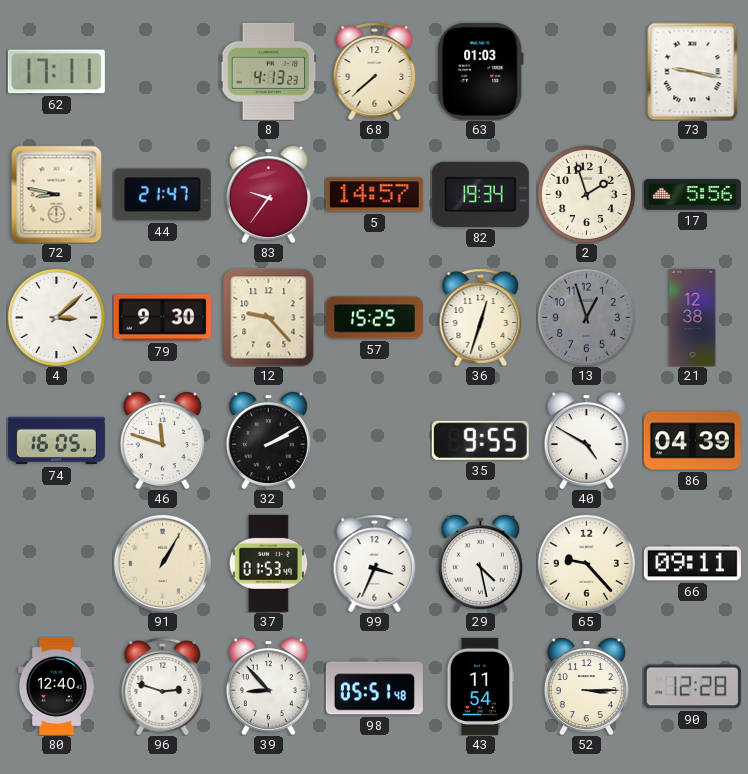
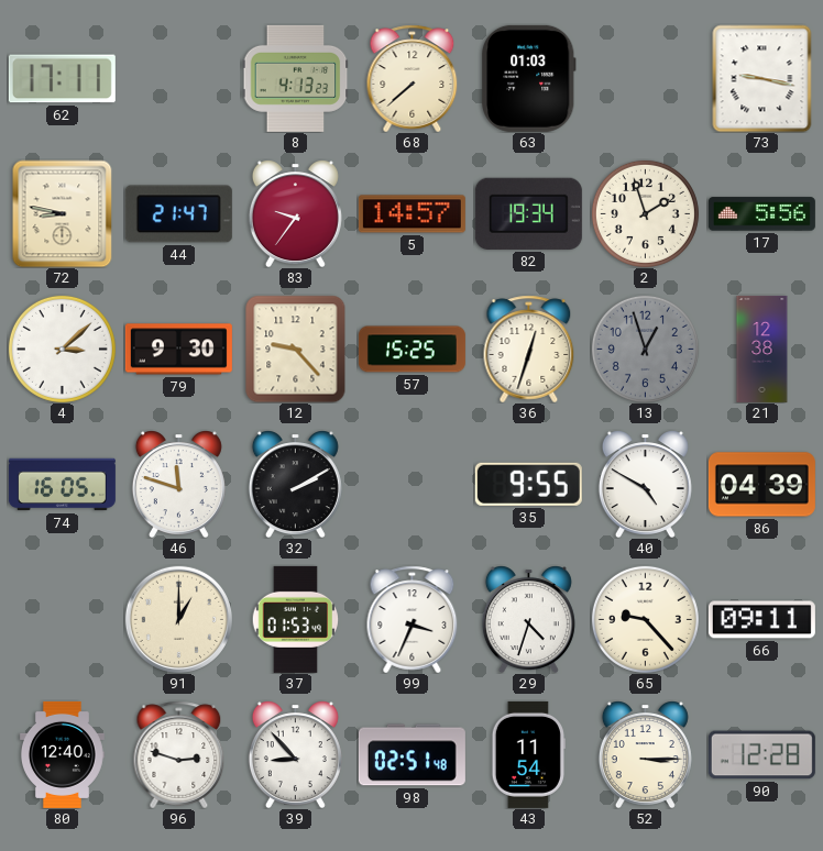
91: 1:05 -> 1:00 (178, 619)
29: 4:28 -> 4:33 (528, 619)
98: 05:51 -> 02:51 (411, 755)
